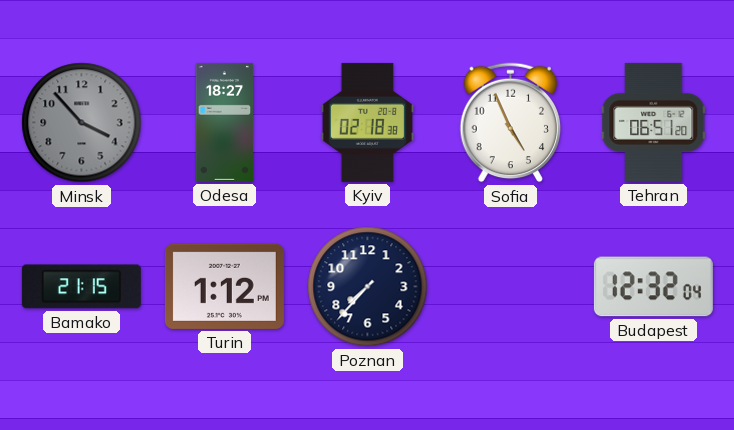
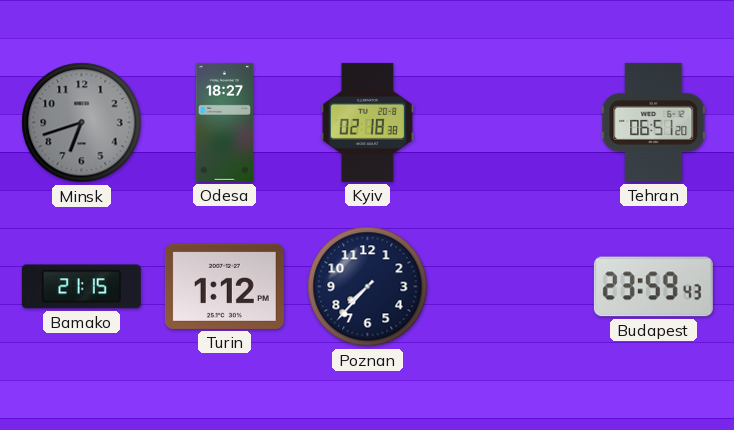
Minsk: 3:53 -> 6:42 (82, 123)
Sofia: 4:56 -> none (510, 123)
Budapest: 12:32 -> 23:59 (653, 287)
